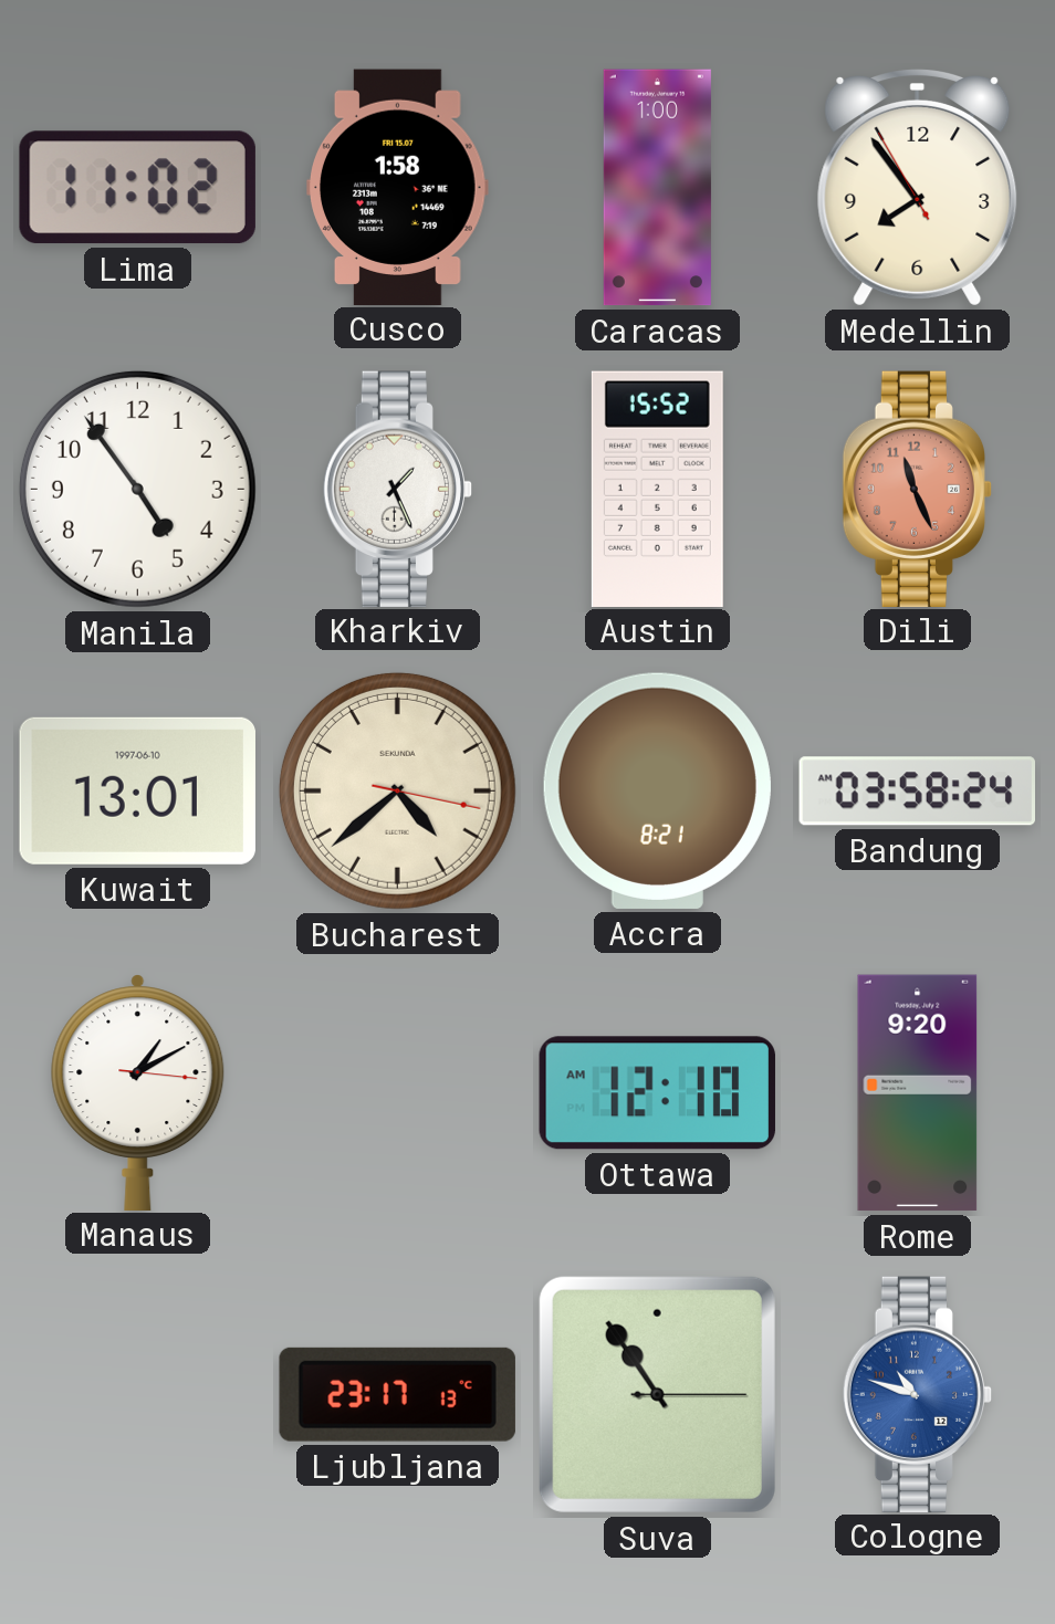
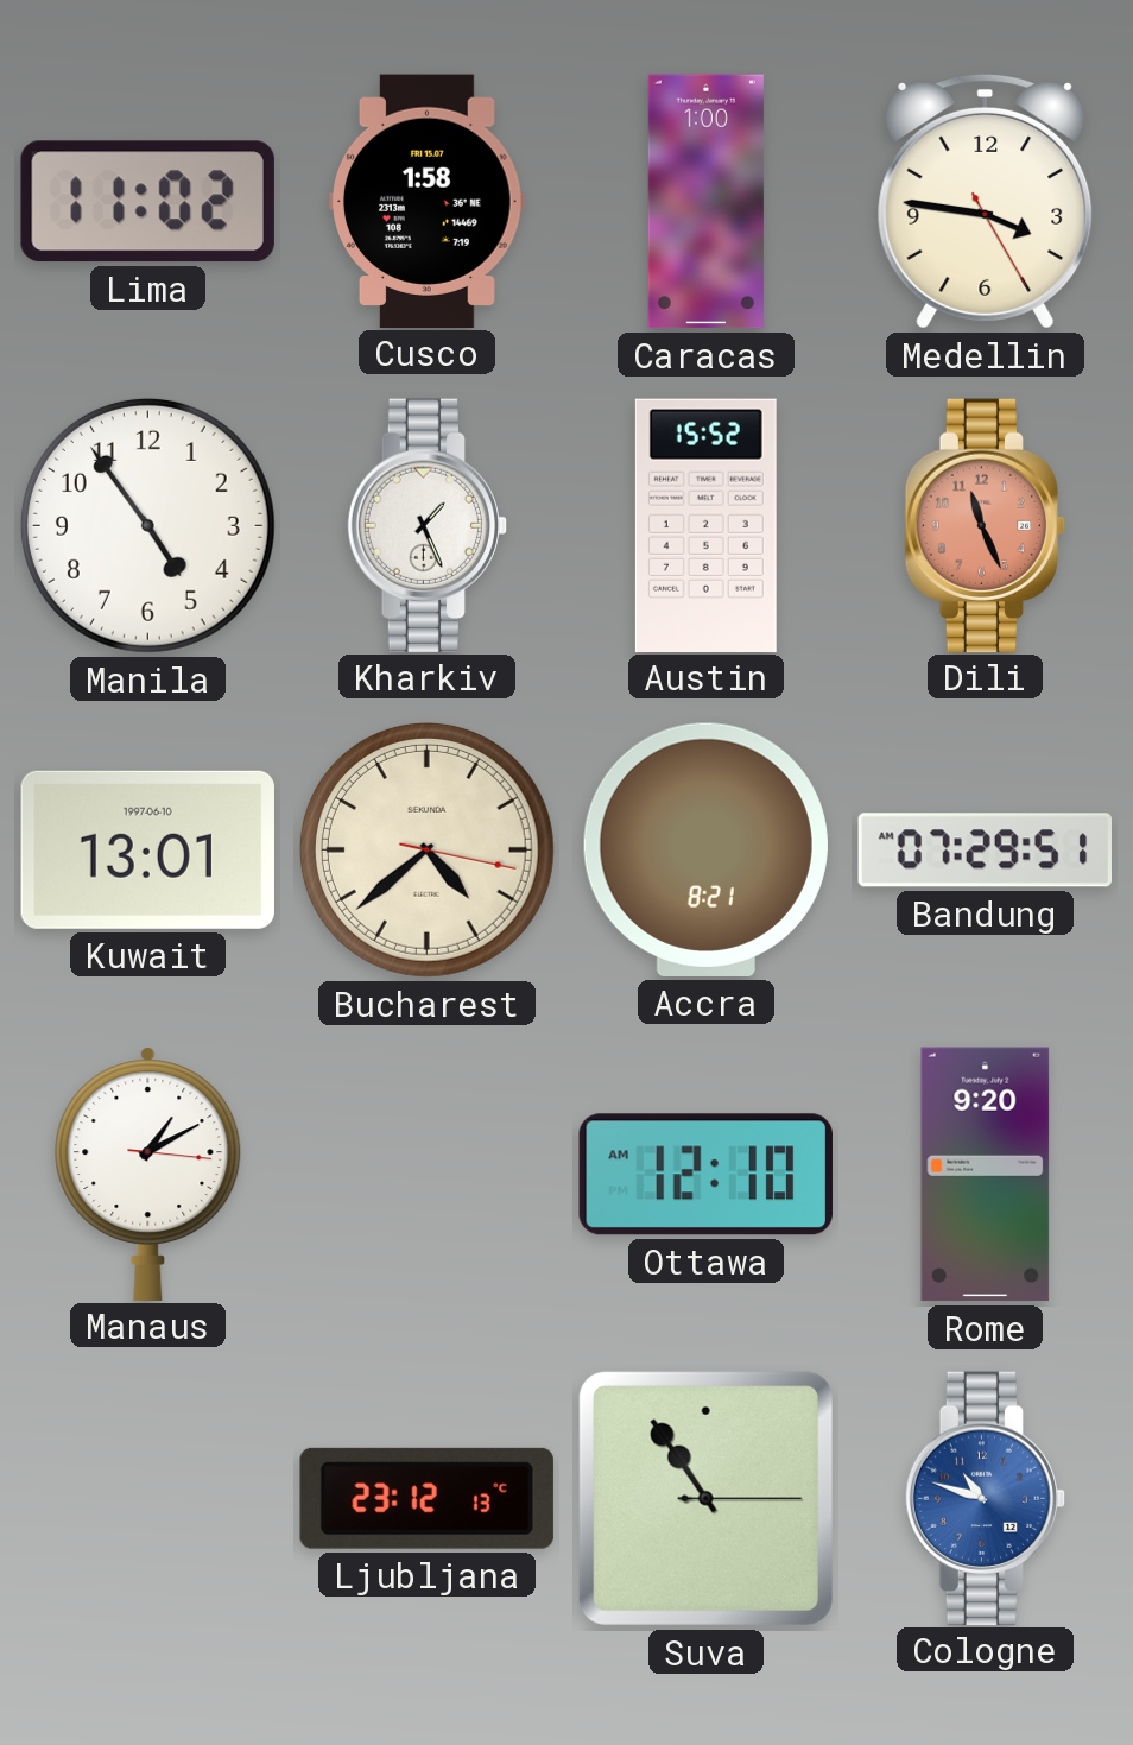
Medellin: 7:53 -> 3:46 (986, 202)
Bandung: 03:58 -> 07:29 (985, 851)
Ljubljana: 23:17 -> 23:12 (426, 1498)
